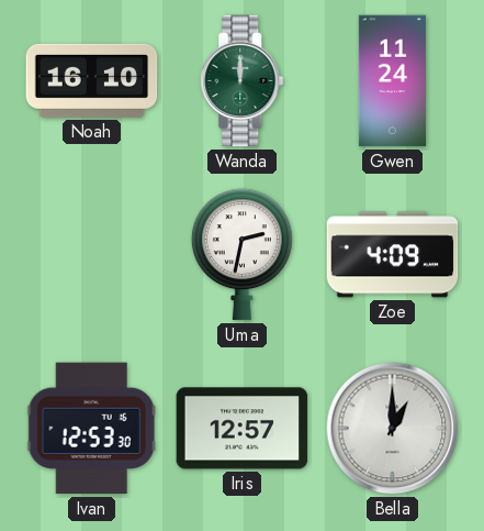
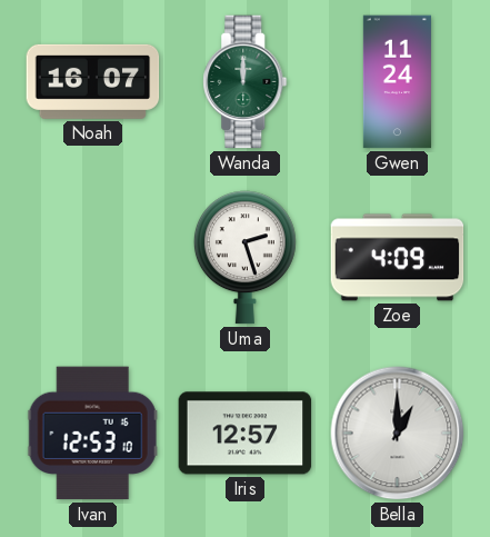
Noah: 16:10 -> 16:07 (93, 81)
Uma: 2:32 -> 2:27 (244, 258)
Ivan: 12:53:30 -> 12:53:10 (92, 434)
